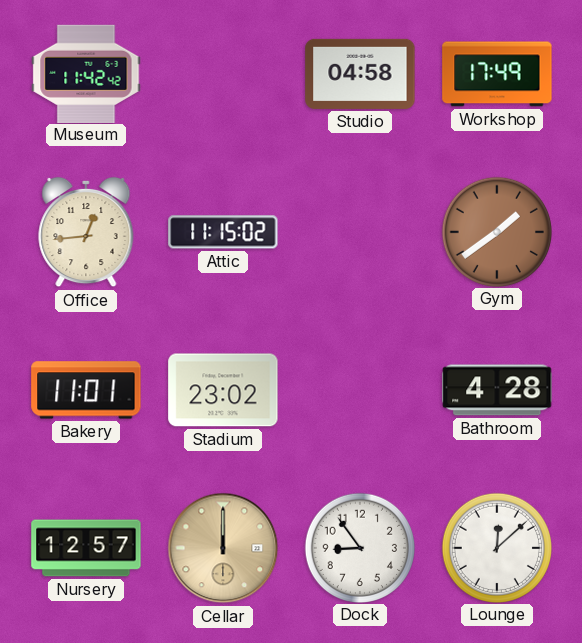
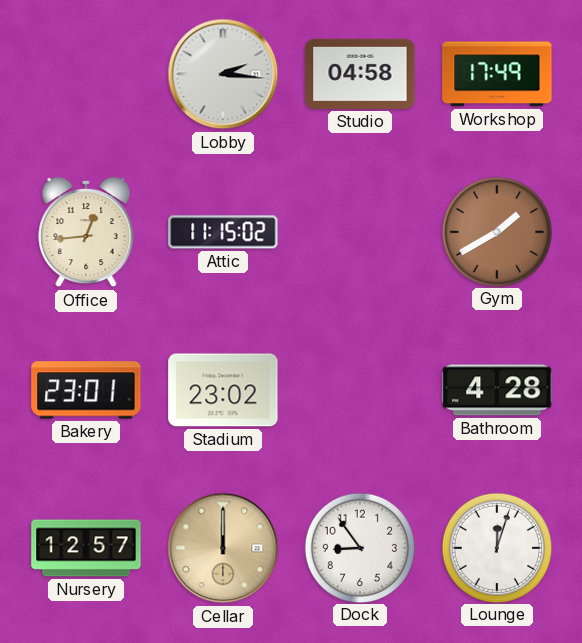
Museum: 11:42 -> none (86, 73)
Lobby: none -> 2:16 (223, 74)
Gym: 1:39 -> 1:40 (496, 231)
Bakery: 11:01 -> 23:01 (86, 390)
Lounge: 12:08 -> 12:03 (496, 547)
